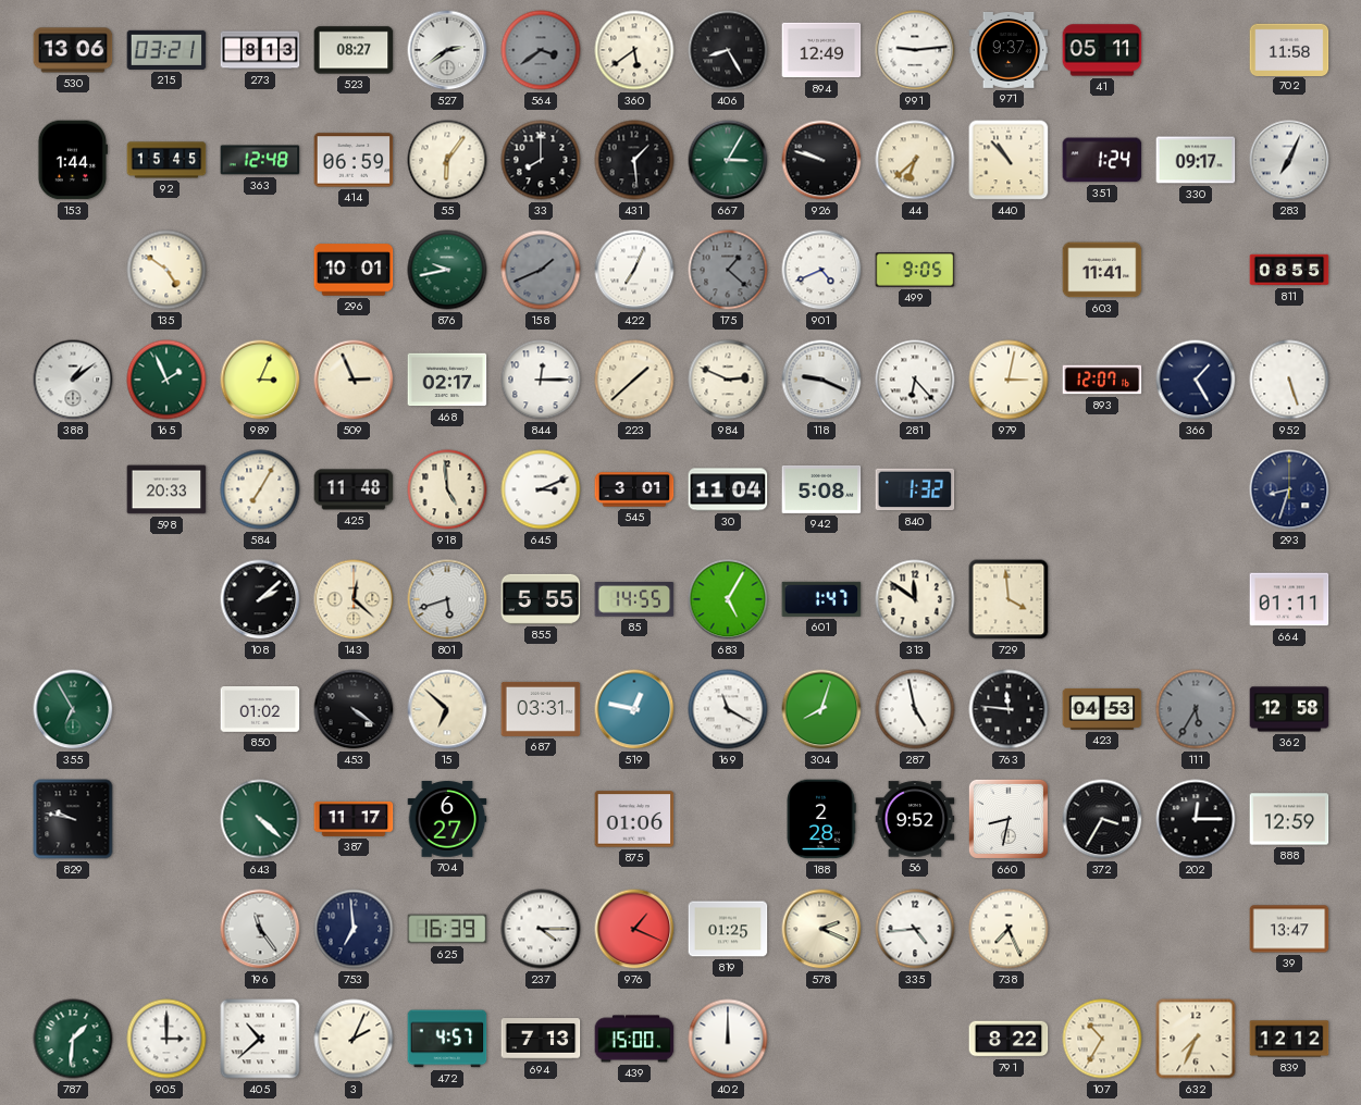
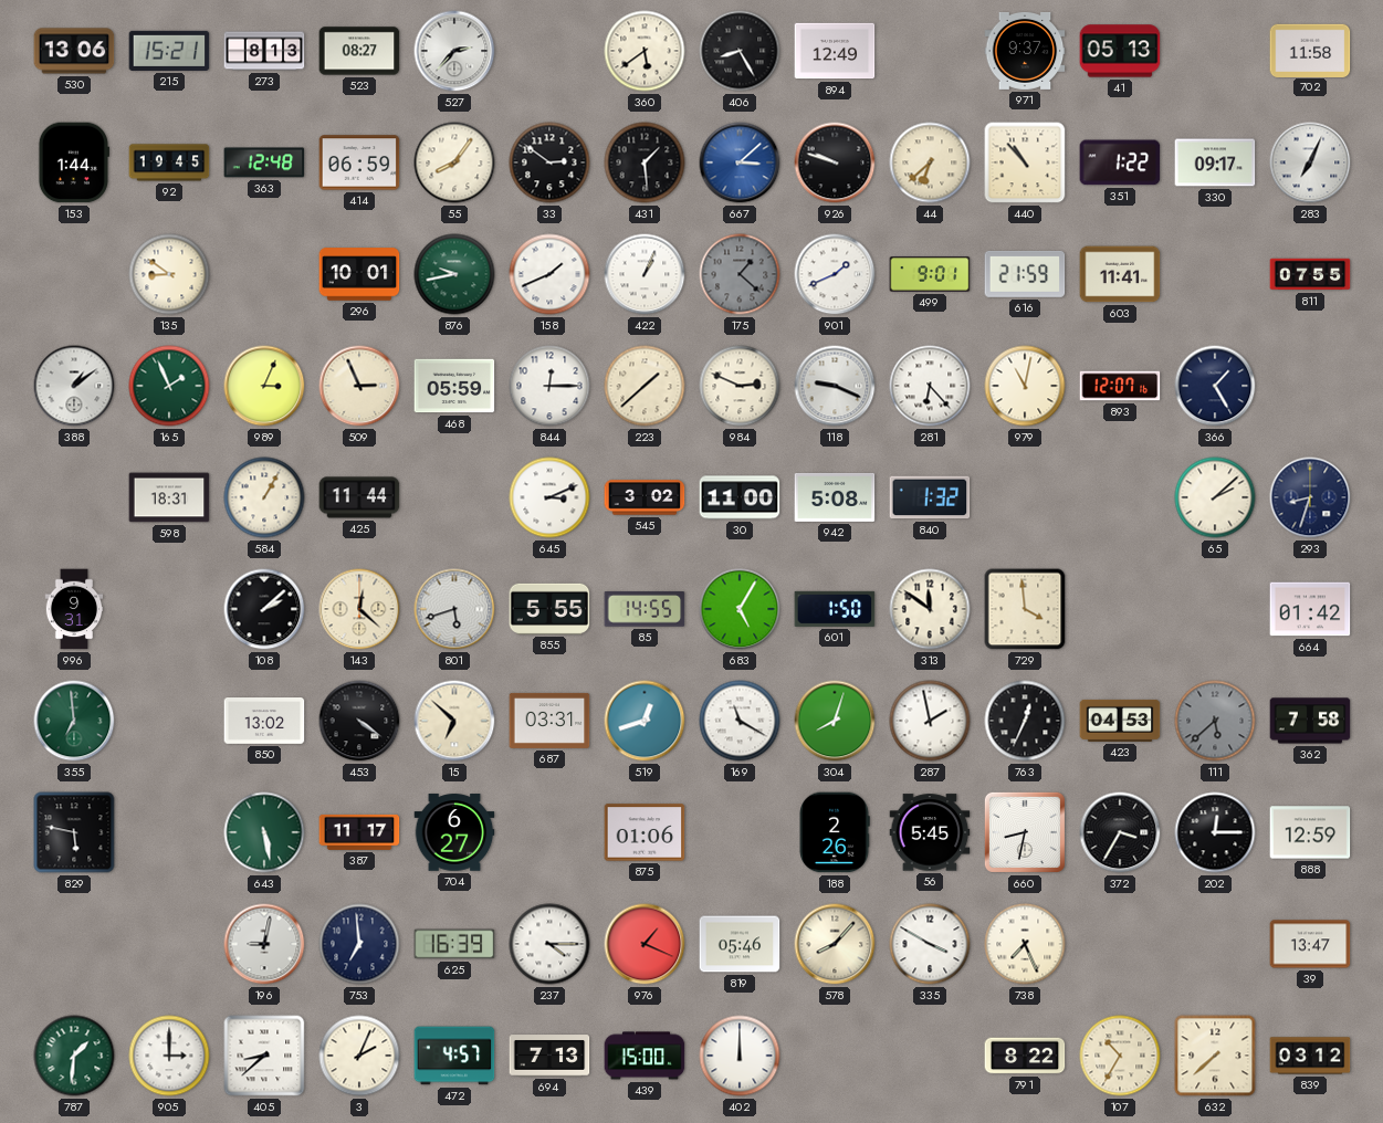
215: 03:21 -> 15:21 (169, 51)
527: 2:39 -> 2:37 (454, 51)
564: 3:39 -> none (541, 50)
991: 9:14 -> none (915, 50)
41: 05:11 -> 05:13 (1120, 51)
92: 15:45 -> 19:45 (169, 162)
55: 6:06 -> 8:06 (454, 162)
33: 8:00 -> 2:51 (549, 162)
667: 3:05 -> 3:08 (740, 162)
667 dial: green -> blue (740, 162)
351: 1:24 -> 1:22 (1120, 162)
135: 4:51 -> 8:51 (169, 274)
158 dial: grey -> white (549, 274)
422: 7:04 -> 1:04 (645, 274)
901: 4:41 -> 1:41 (835, 274)
499: 9:05 -> 9:01 (930, 274)
616: none -> 21:59 (1025, 274)
811: 08:55 -> 07:55 (1310, 274)
468: 02:17 -> 05:59 (454, 386)
979: 3:02 -> 11:02 (1025, 386)
952: 5:27 -> none (1289, 380)
598: 20:33 -> 18:31 (169, 497)
584: 7:05 -> 1:05 (264, 497)
425: 11:48 -> 11:44 (359, 497)
918: 4:59 -> none (447, 489)
545: 3:01 -> 3:02 (645, 497)
30: 11:04 -> 11:00 (740, 497)
65: none -> 2:08 (1215, 497)
996: none -> 9:31 (74, 609)
601: 1:47 -> 1:50 (835, 609)
664: 01:11 -> 01:42 (1310, 609)
355: 6:55 -> 6:59 (74, 721)
850: 01:02 -> 13:02 (264, 722)
519: 12:47 -> 12:42 (645, 721)
287: 4:58 -> 1:58 (930, 721)
763: 11:46 -> 12:34 (1025, 721)
111: 5:35 -> 5:38 (1215, 721)
362: 12:58 -> 7:58 (1310, 721)
829: 9:47 -> 5:47 (74, 832)
643: 4:22 -> 5:28 (264, 832)
188: 2:28 -> 2:26 (835, 832)
56: 9:52 -> 5:45 (930, 832)
196: 11:24 -> 9:02 (264, 944)
819: 01:25 -> 05:46 (740, 944)
578: 2:19 -> 8:07 (835, 944)
335: 4:44 -> 3:50 (930, 944)
405: 10:38 -> 8:38 (264, 1056)
632: 7:34 -> 7:38 (1215, 1056)
839: 12:12 -> 03:12 (1310, 1056)
